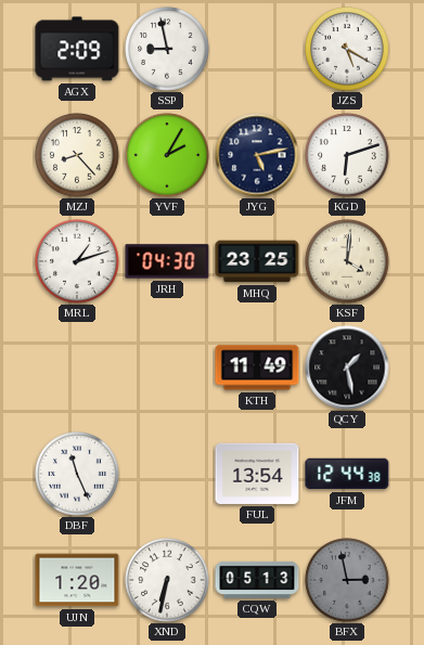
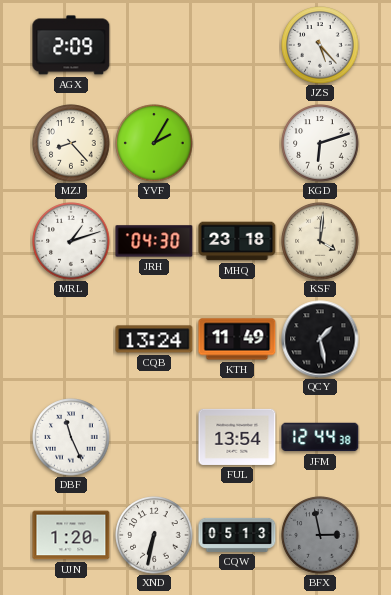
SSP: 8:58 -> none (167, 49)
JZS: 5:20 -> 5:23 (320, 45)
JYG: 5:13 -> none (257, 155)
MHQ: 23:25 -> 23:18 (237, 241)
CQB: none -> 13:24 (154, 339)
